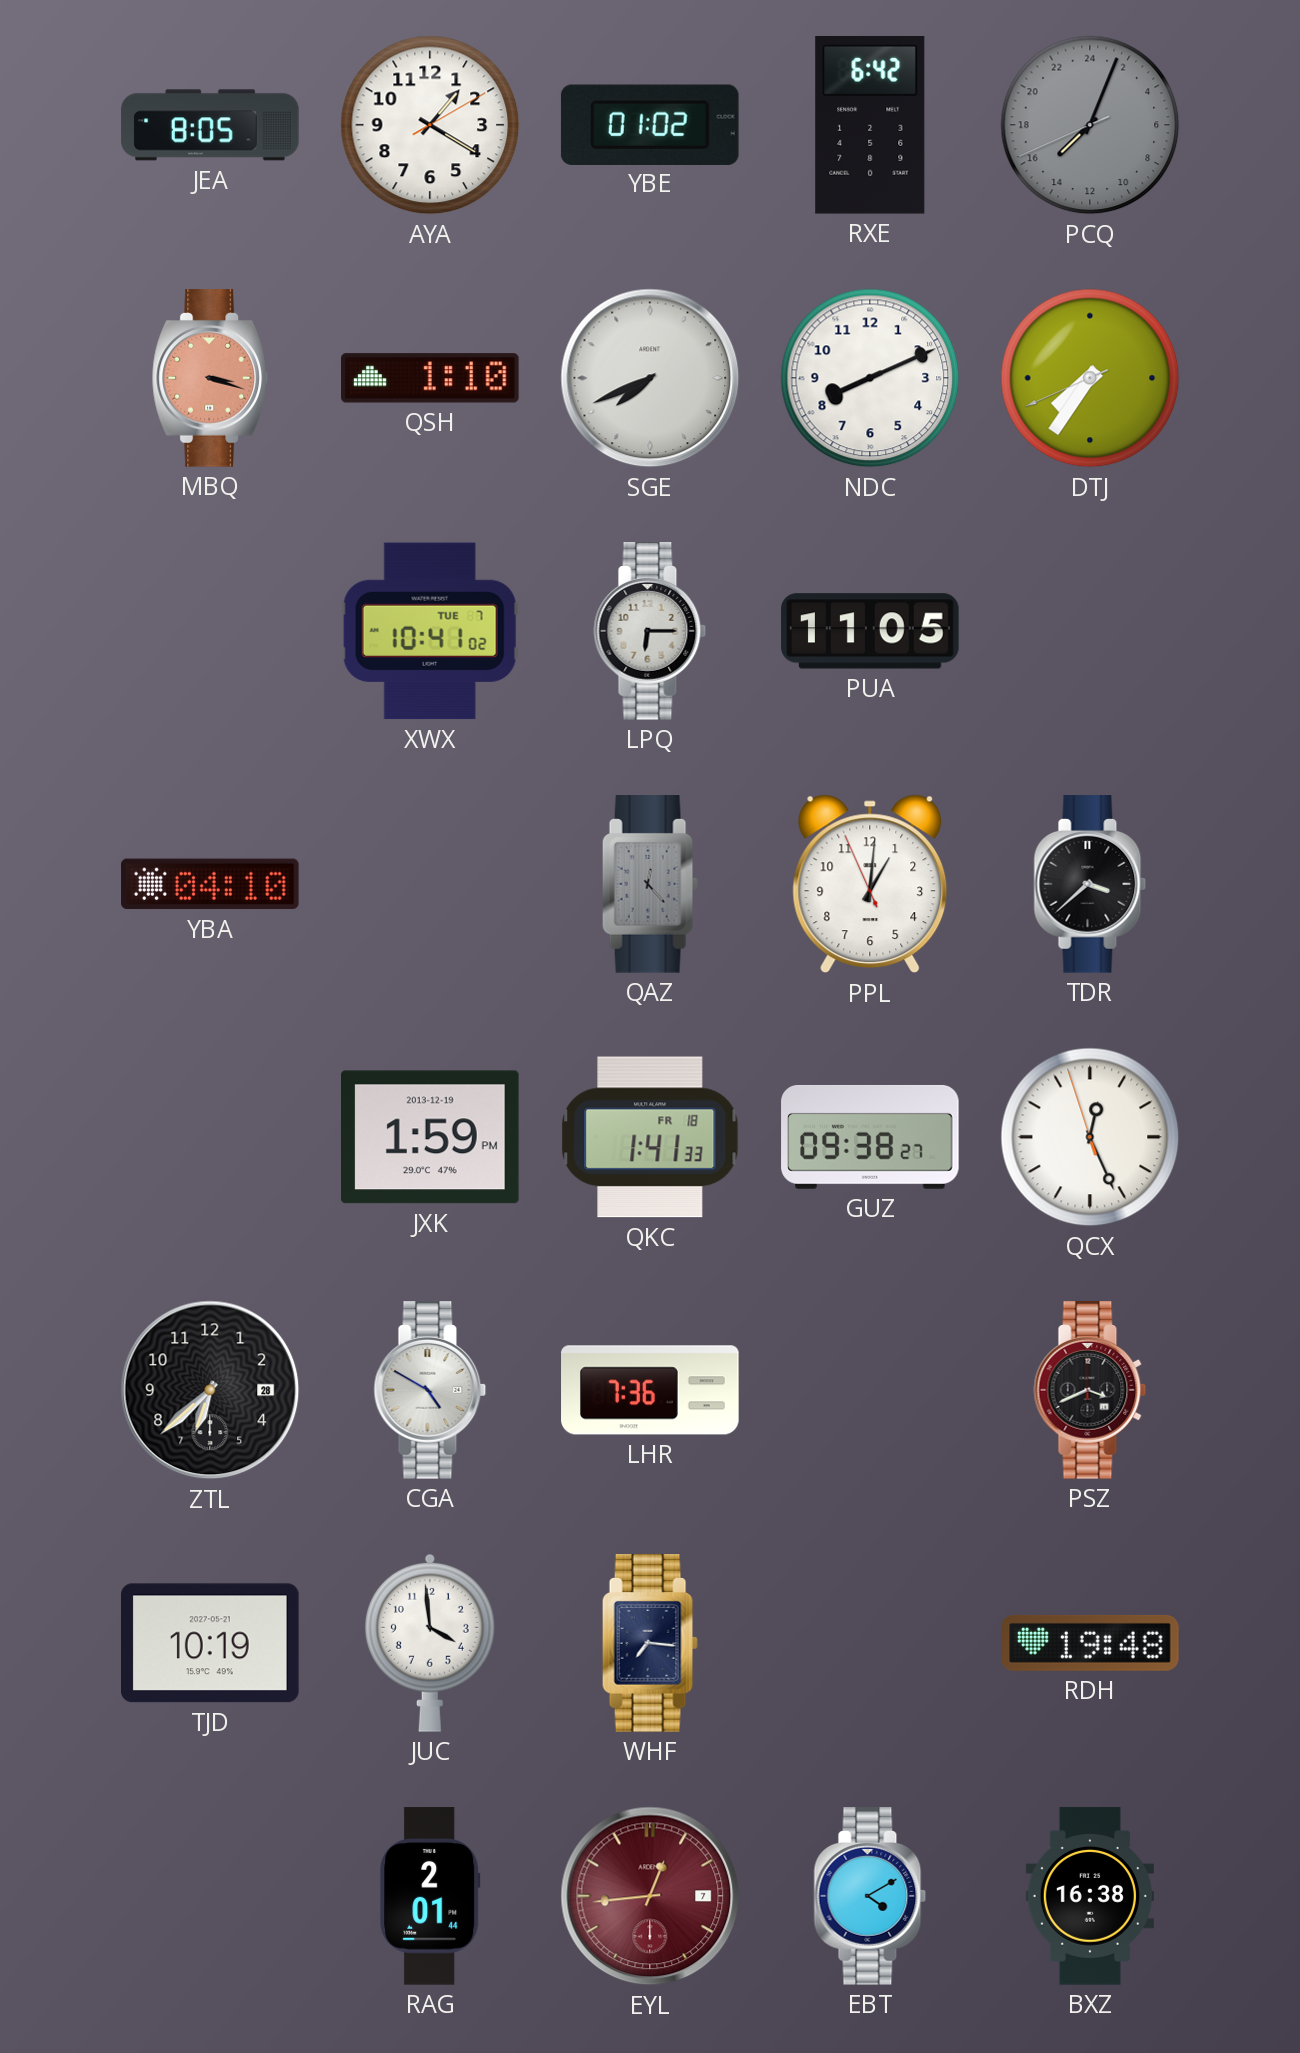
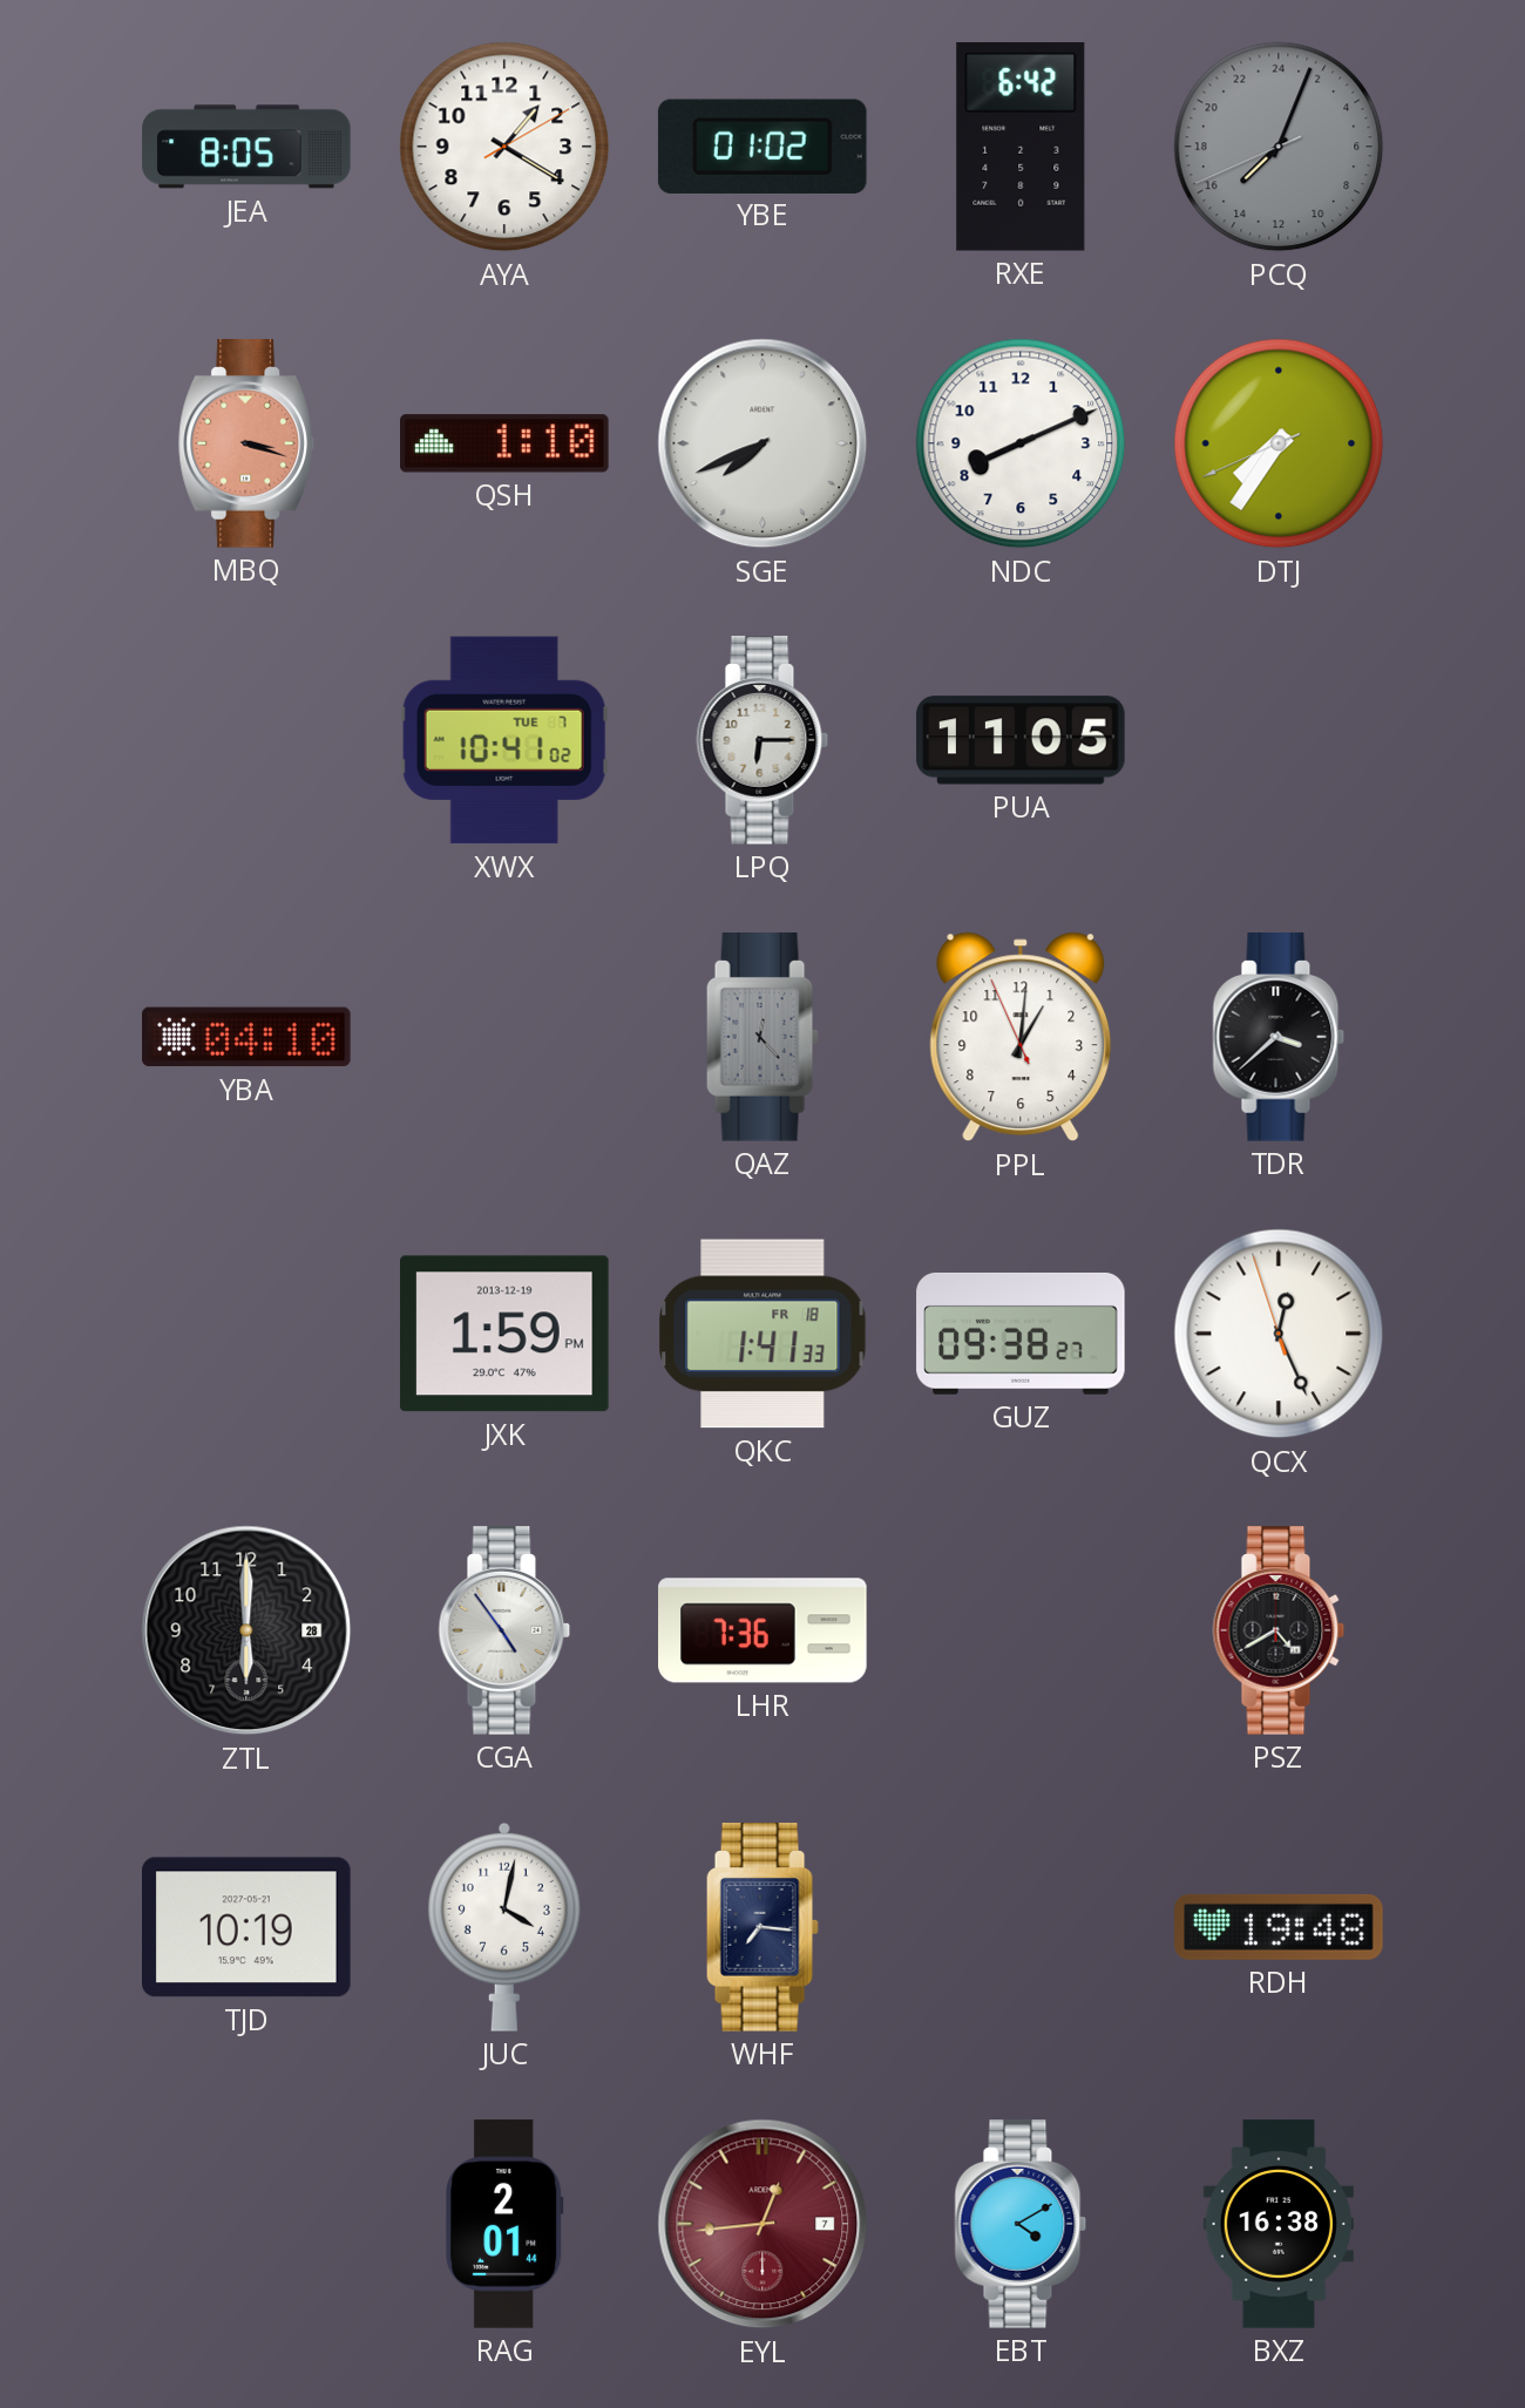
ZTL: 6:38 -> 6:00 (246, 1630)
CGA: 4:50 -> 4:54 (504, 1630)
PSZ: 3:41 -> 4:40 (1279, 1630)
JUC: 3:59 -> 4:02 (504, 1927)
